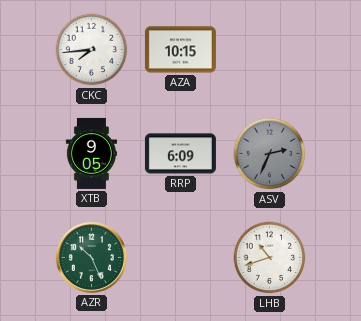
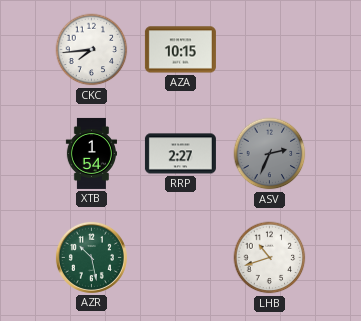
XTB: 9:05 -> 1:54 (91, 153)
RRP: 6:09 -> 2:27 (180, 154)
AZR: 10:26 -> 10:28 (91, 257)
